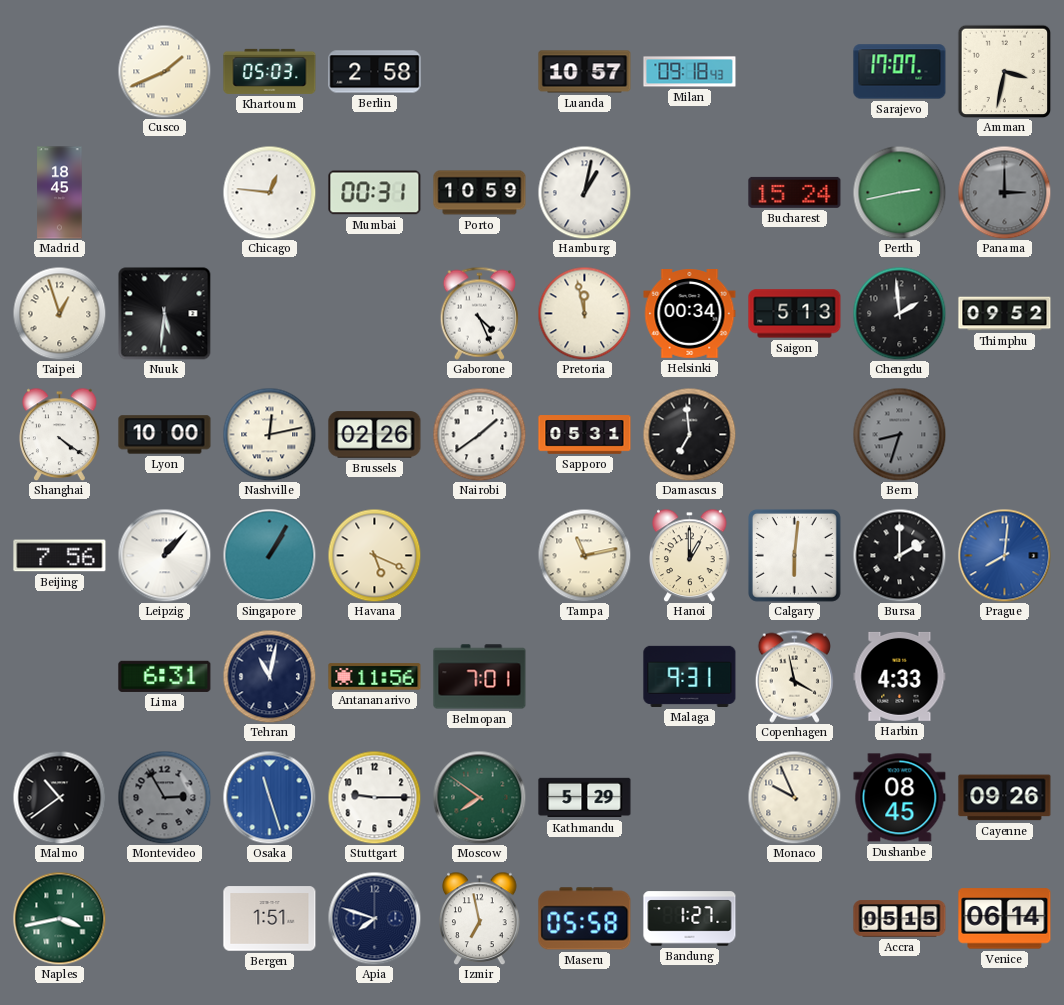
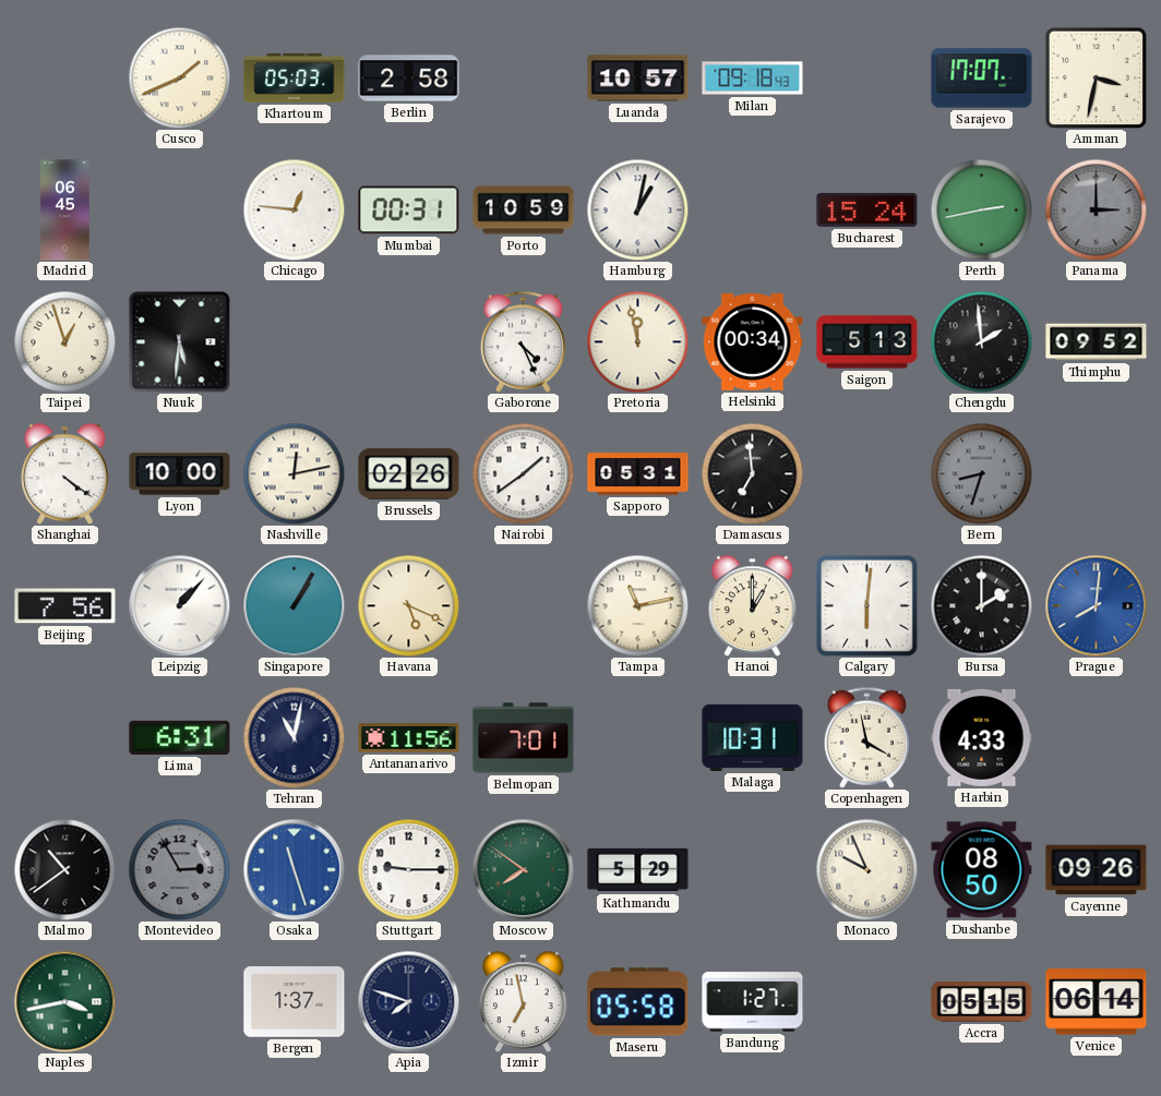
Madrid: 18:45 -> 06:45 (65, 210)
Malaga: 9:31 -> 10:31 (753, 737)
Dushanbe: 08:45 -> 08:50 (982, 870)
Bergen: 1:51 -> 1:37 (295, 1002)
